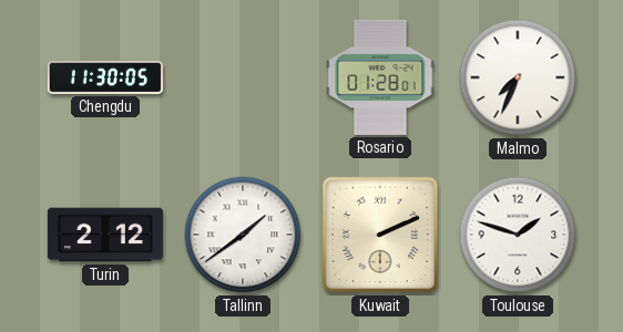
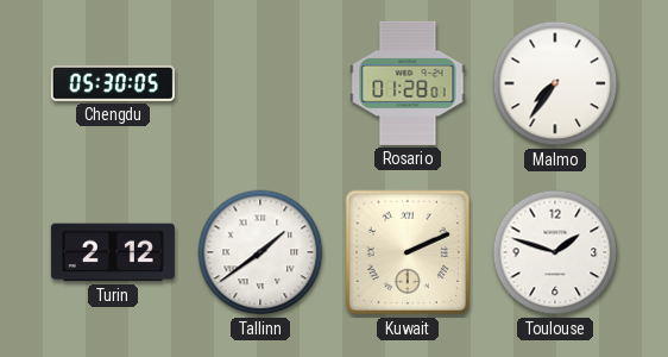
Chengdu: 11:30 -> 05:30 (113, 83)
Malmo: 7:34 -> 7:36 (555, 83)
